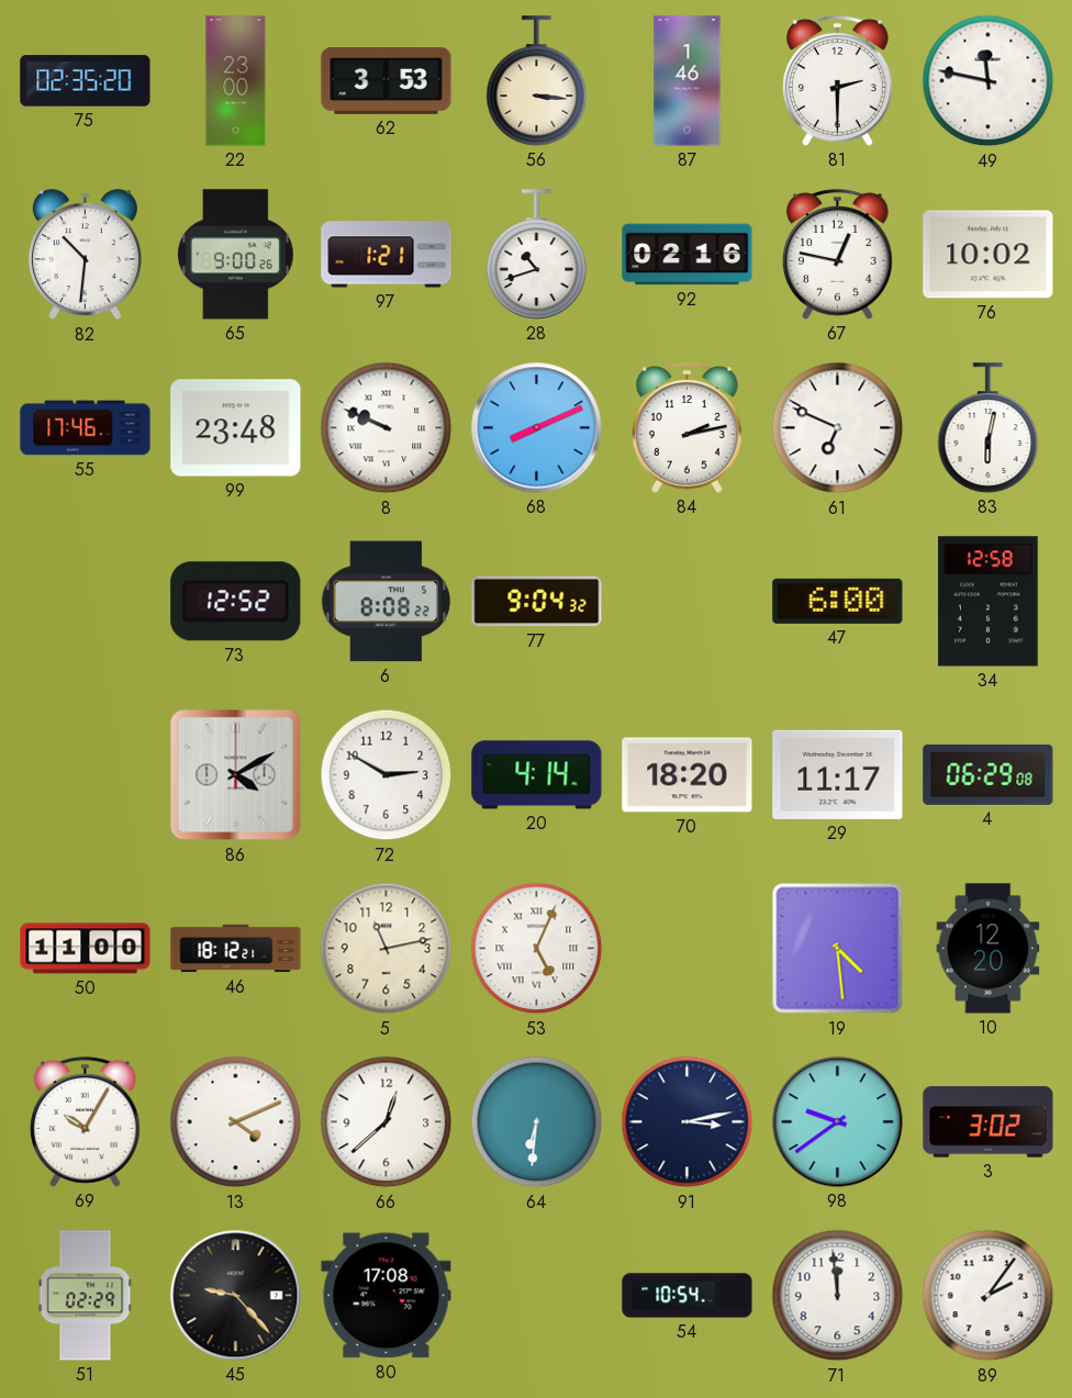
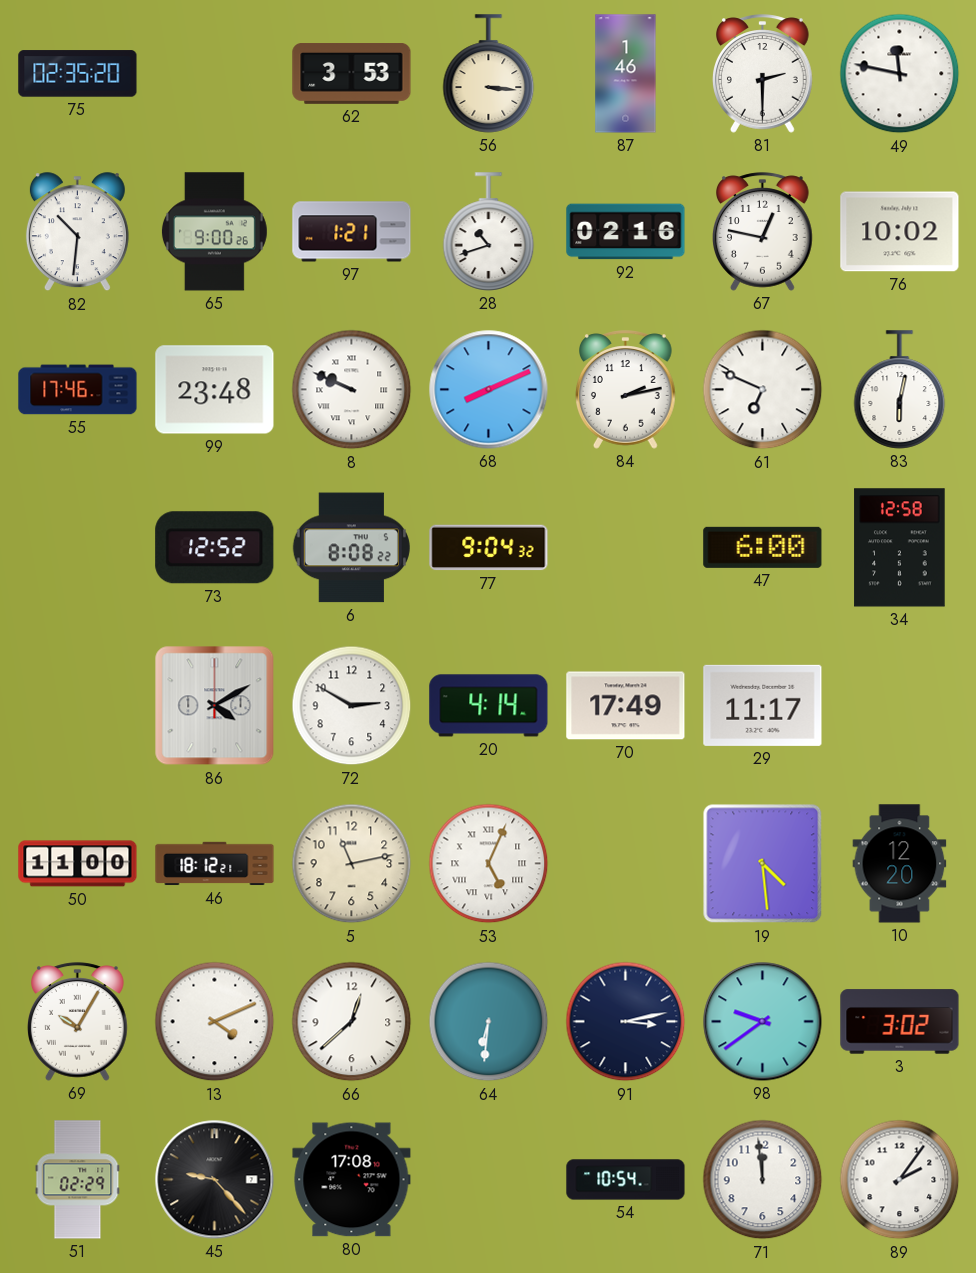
22: 23:00 -> none (236, 81)
70: 18:20 -> 17:49 (626, 706)
4: 06:29 -> none (989, 774)
